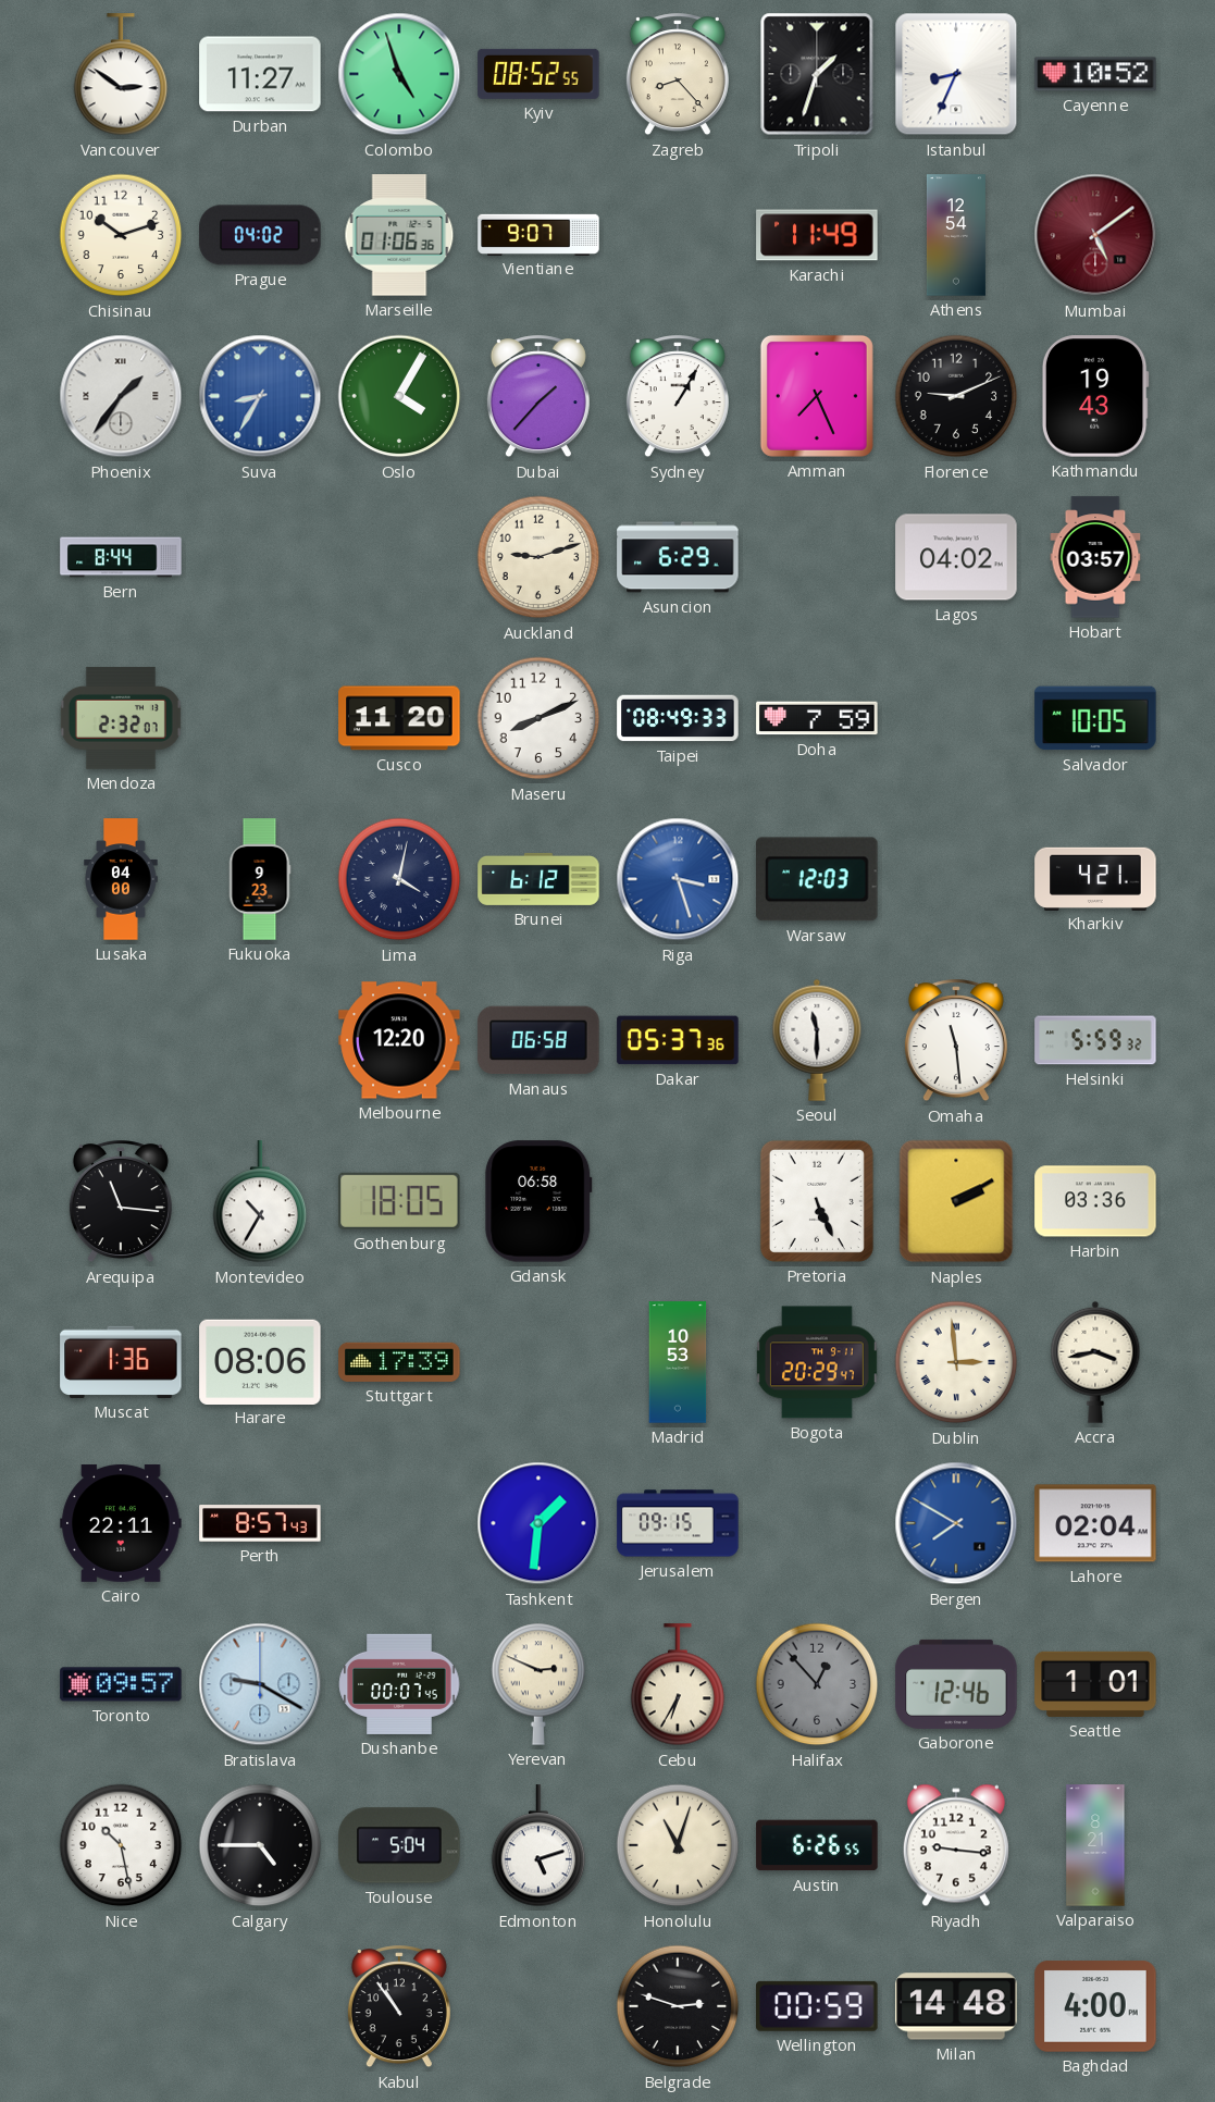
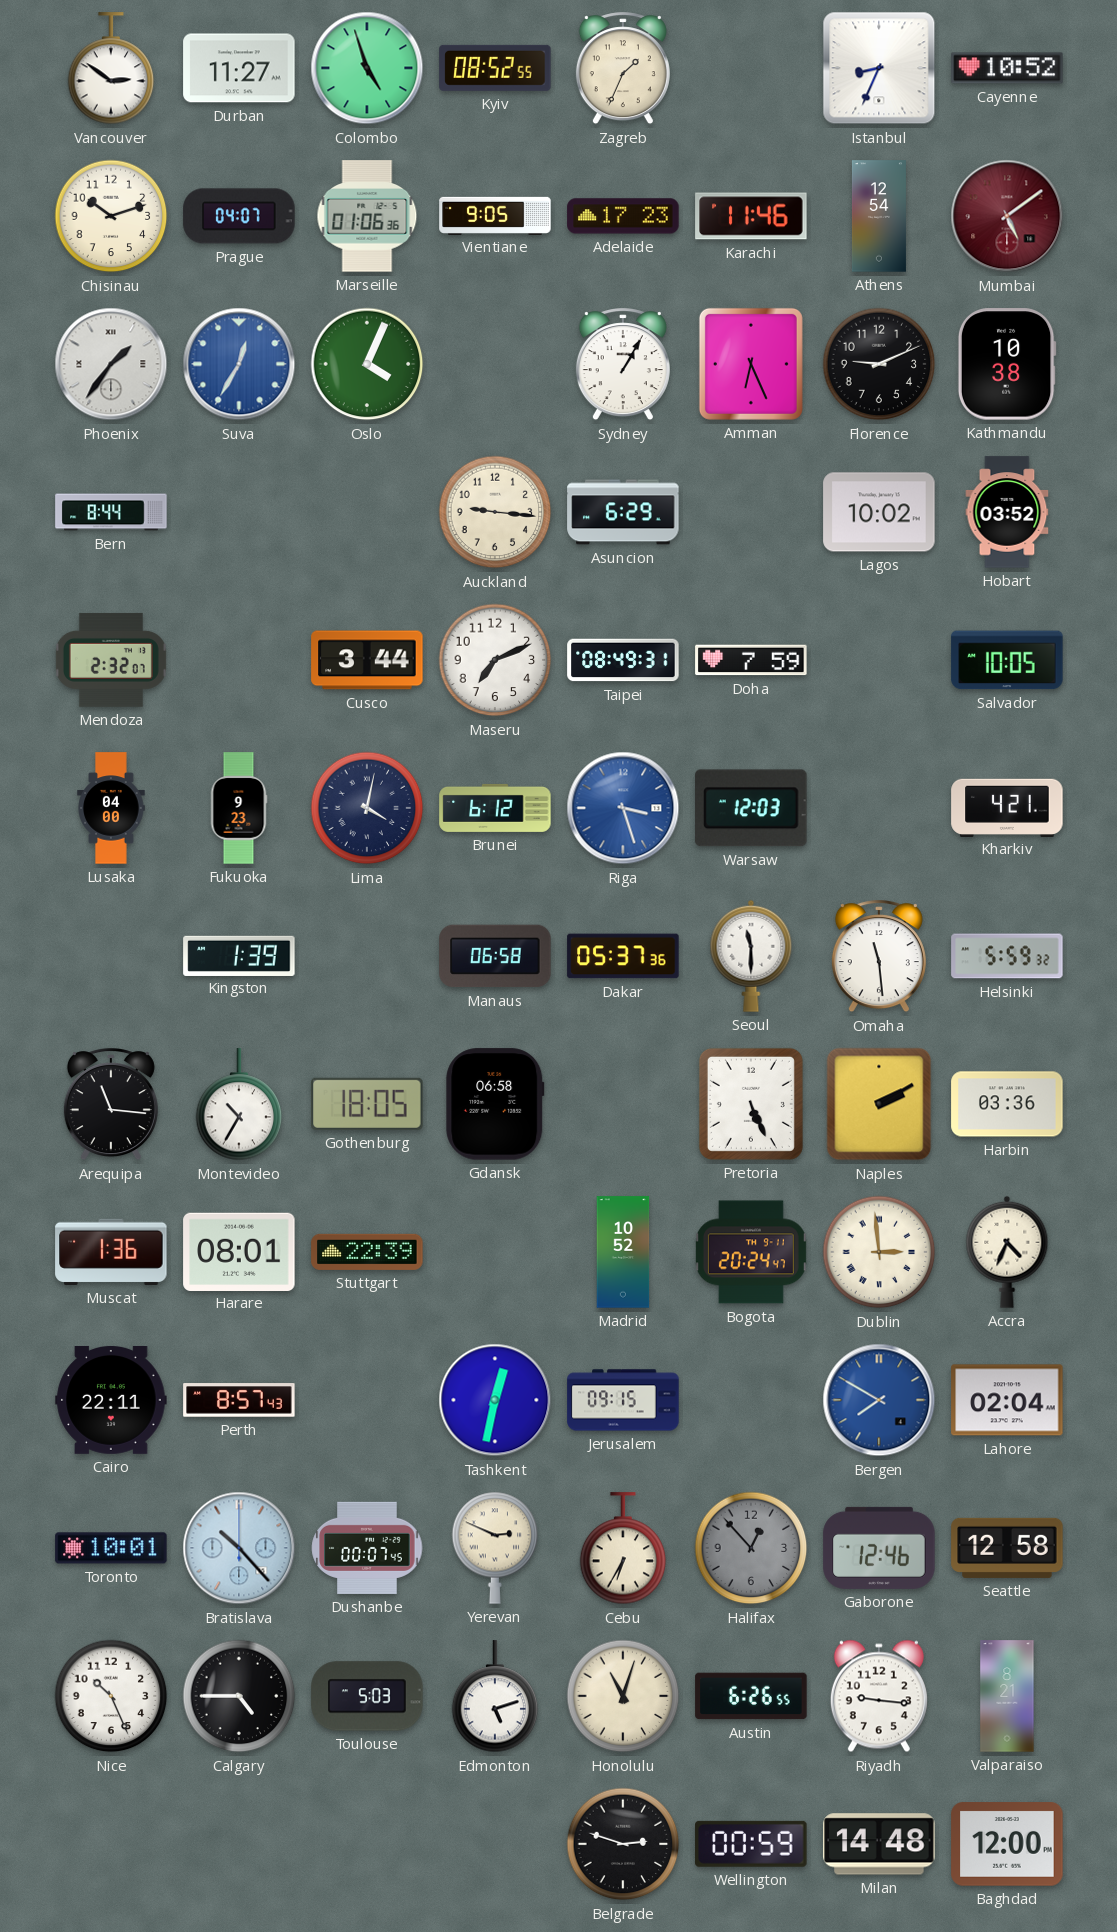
Zagreb: 8:23 -> 1:34 (623, 69)
Tripoli: 1:33 -> none (817, 74)
Prague: 04:02 -> 04:07 (239, 216)
Vientiane: 9:07 -> 9:05 (495, 215)
Adelaide: none -> 17:23 (623, 216)
Karachi: 11:49 -> 11:46 (751, 216)
Suva: 8:35 -> 12:35 (239, 364)
Oslo: 4:05 -> 4:04 (367, 364)
Dubai: 1:37 -> none (538, 397)
Amman: 7:26 -> 6:26 (751, 364)
Kathmandu: 19:43 -> 10:38 (1007, 364)
Auckland: 9:12 -> 9:16 (495, 512)
Lagos: 04:02 -> 10:02 (879, 512)
Hobart: 03:57 -> 03:52 (1007, 512)
Cusco: 11:20 -> 3:44 (367, 660)
Maseru: 8:11 -> 7:11 (495, 660)
Taipei: 08:49:33 -> 08:49:31 (623, 660)
Kingston: none -> 1:39 (239, 955)
Melbourne: 12:20 -> none (399, 1040)
Harare: 08:06 -> 08:01 (239, 1251)
Stuttgart: 17:39 -> 22:39 (367, 1252)
Madrid: 10:53 -> 10:52 (623, 1252)
Bogota: 20:29 -> 20:24 (751, 1252)
Accra: 3:43 -> 4:34 (1007, 1252)
Tashkent: 1:31 -> 12:32 (495, 1400)
Toronto: 09:57 -> 10:01 (111, 1548)
Bratislava: 9:20 -> 10:23 (239, 1548)
Seattle: 1:01 -> 12:58 (1007, 1548)
Nice: 10:28 -> 10:26 (111, 1696)
Toulouse: 5:04 -> 5:03 (367, 1696)
Kabul: 10:54 -> none (399, 2007)
Baghdad: 4:00 -> 12:00 (1007, 1844)
